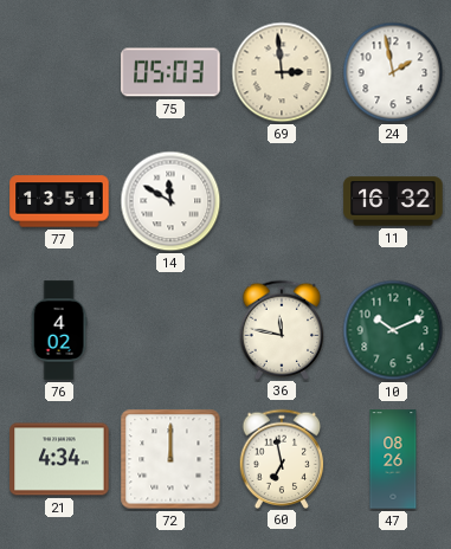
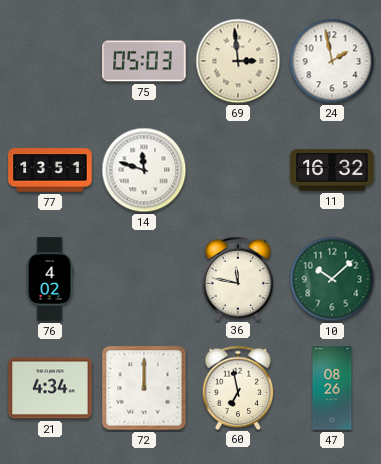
14: 11:50 -> 11:48 (144, 170)
10: 10:11 -> 10:08 (332, 279)
